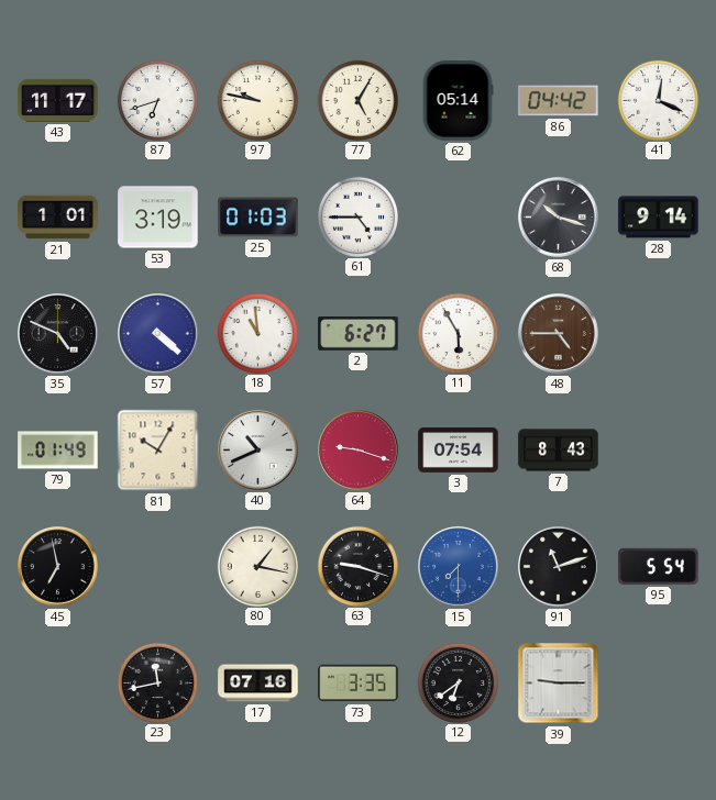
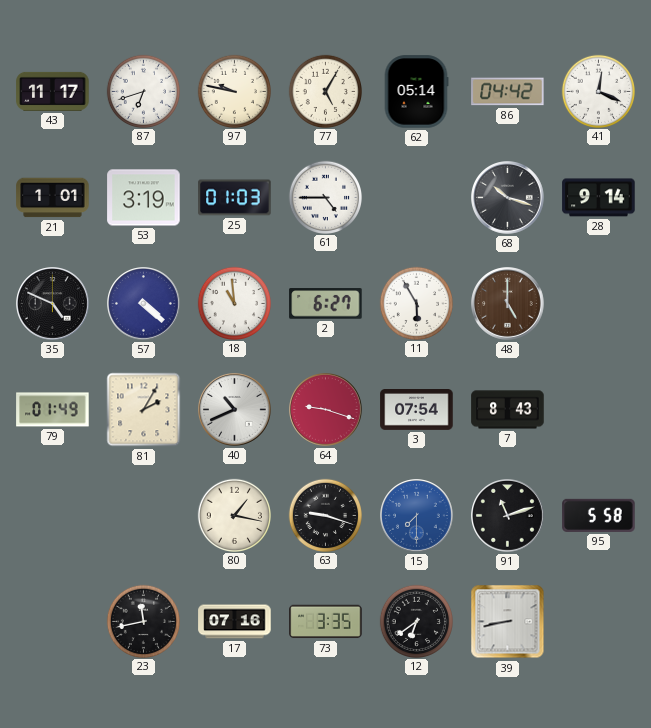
48: 4:45 -> 5:00 (508, 304)
81: 10:05 -> 2:05 (144, 410)
45: 6:58 -> none (58, 567)
95: 5:54 -> 5:58 (599, 515)
39: 9:15 -> 8:43 (508, 622)
